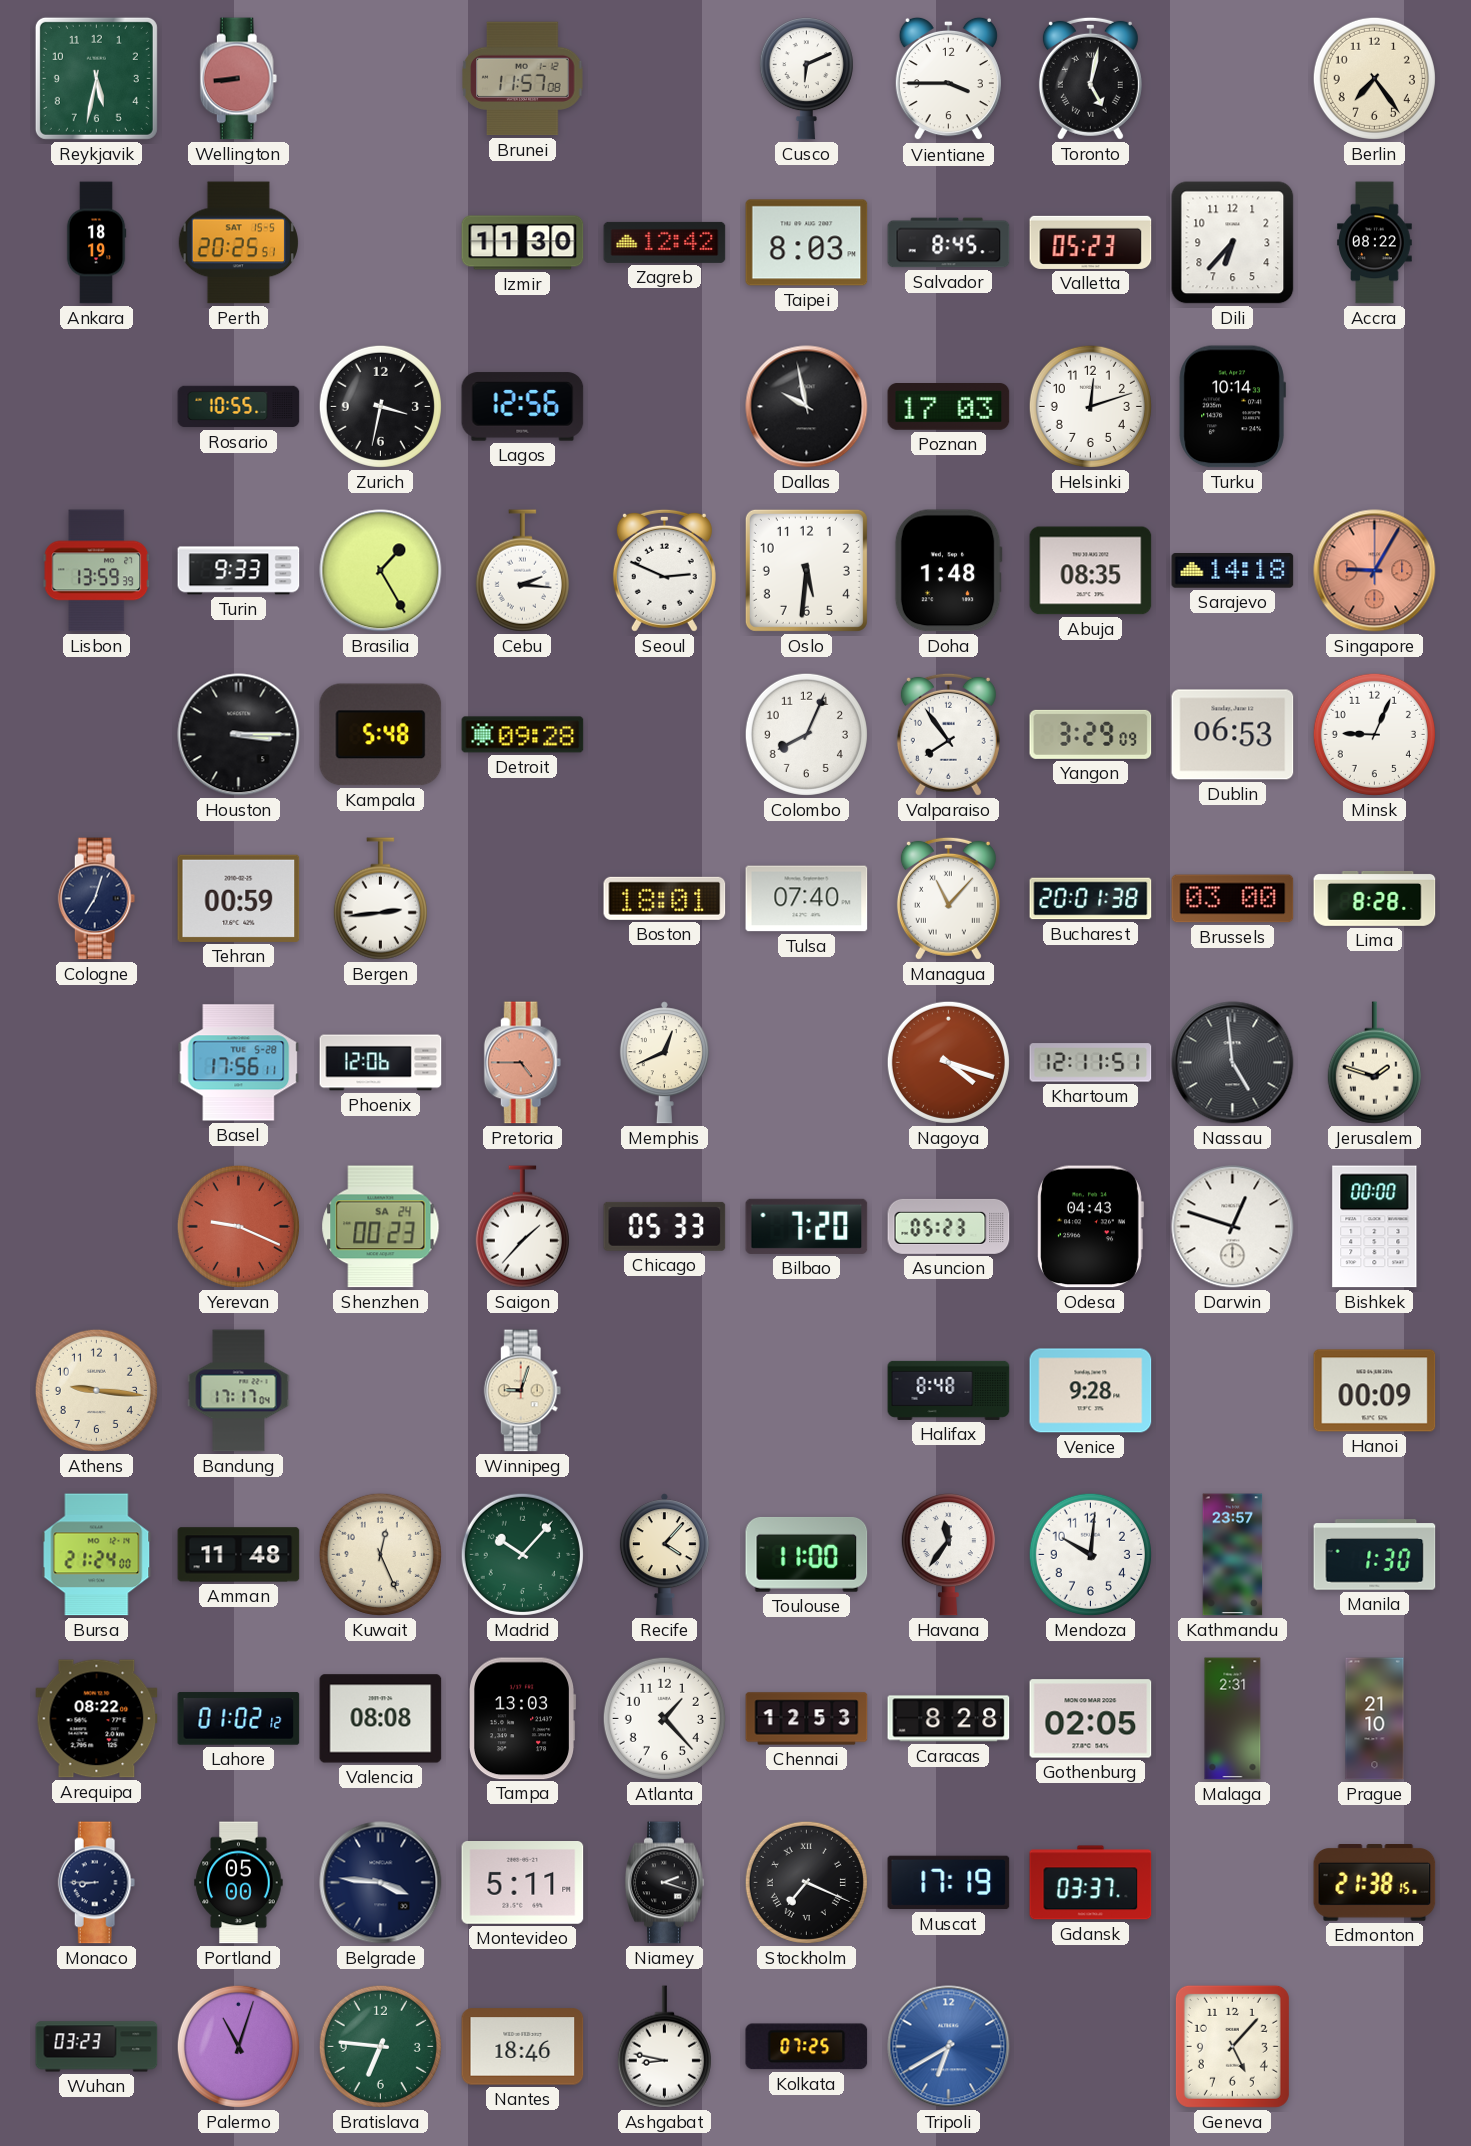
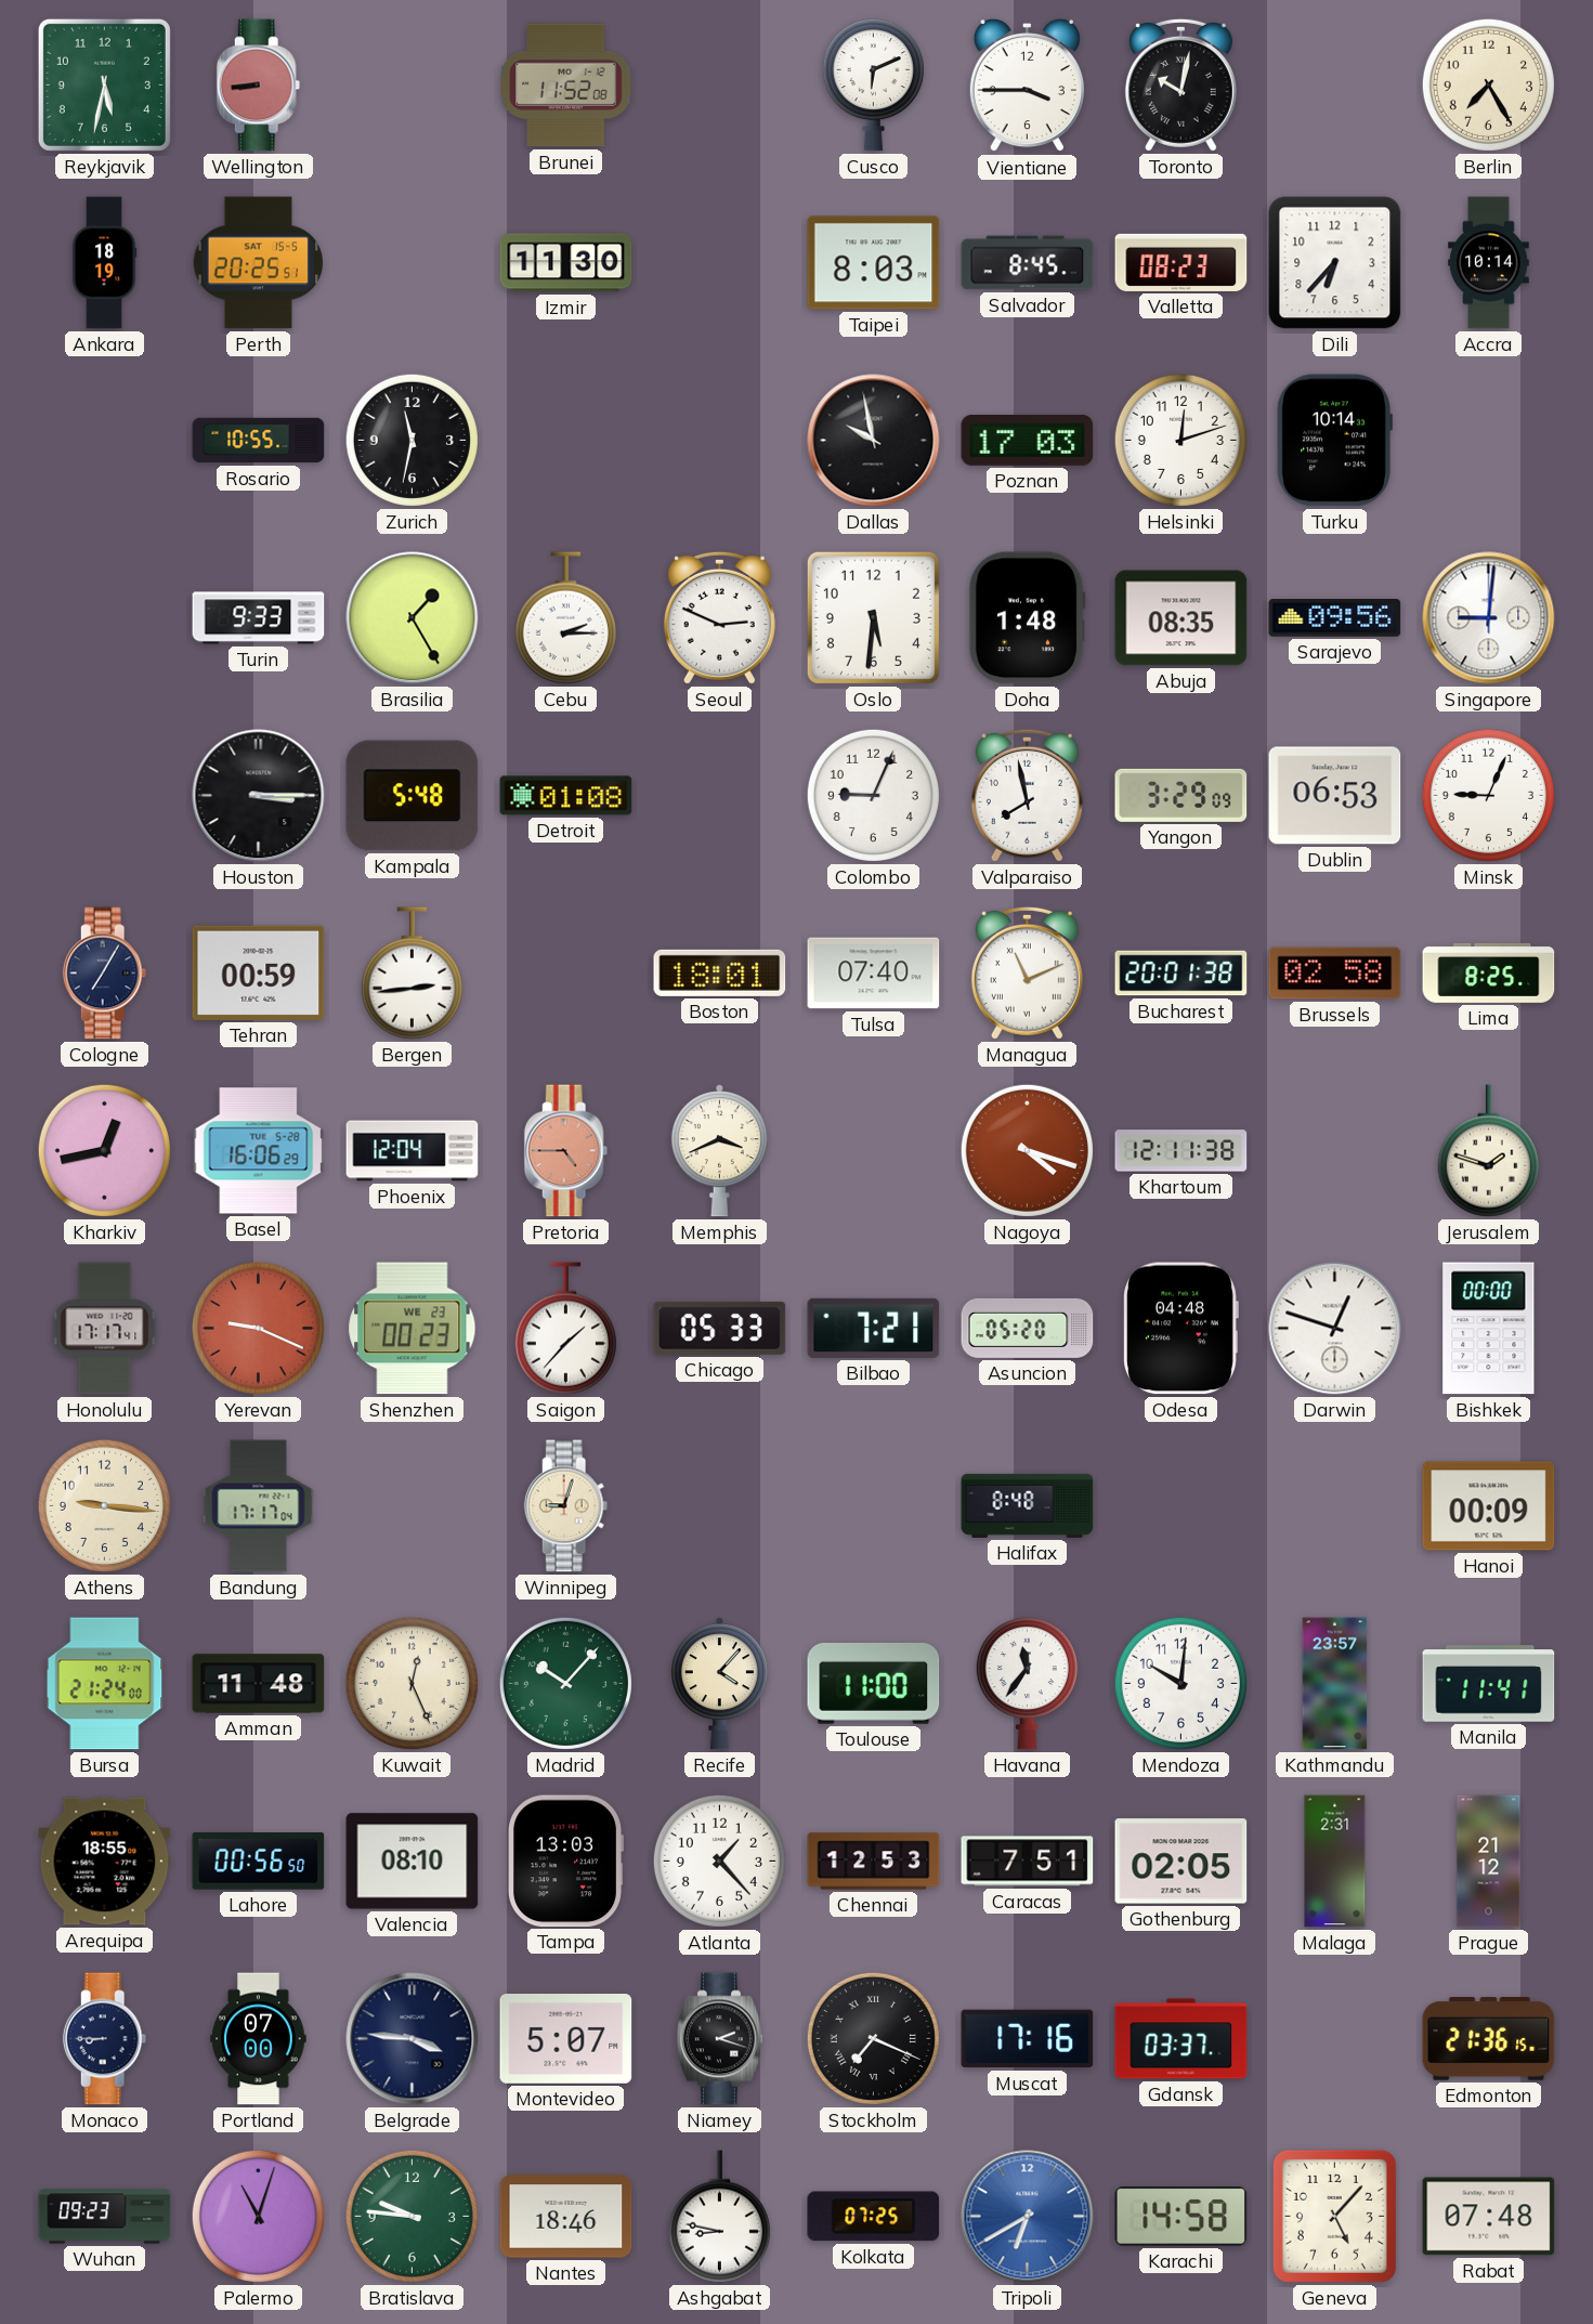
Brunei: 11:57 -> 11:52 (566, 86)
Toronto: 5:02 -> 10:02 (1180, 84)
Berlin: 7:24 -> 7:25 (1488, 84)
Zagreb: 12:42 -> none (665, 242)
Valletta: 05:23 -> 08:23 (1181, 262)
Accra: 08:22 -> 10:14 (1489, 263)
Zurich: 3:32 -> 11:32 (412, 440)
Lagos: 12:56 -> none (523, 407)
Lisbon: 13:59 -> none (97, 571)
Cebu: 2:16 -> 2:15 (565, 618)
Sarajevo: 14:18 -> 09:56 (1335, 618)
Singapore: 9:05 -> 9:01 (1489, 618)
Singapore dial: salmon -> white (1489, 618)
Detroit: 09:28 -> 01:08 (566, 796)
Colombo: 8:04 -> 9:04 (873, 795)
Valparaiso: 7:54 -> 7:58 (1027, 795)
Cologne: 7:03 -> 7:05 (105, 974)
Managua: 11:07 -> 11:11 (1027, 972)
Brussels: 03:00 -> 02:58 (1335, 974)
Lima: 8:28 -> 8:25 (1489, 972)
Kharkiv: none -> 12:43 (104, 1150)
Basel: 17:56 -> 16:06 (259, 1151)
Phoenix: 12:06 -> 12:04 (413, 1151)
Memphis: 12:41 -> 3:41 (719, 1151)
Khartoum: 12:11:51 -> 12:11:38 (1181, 1151)
Nassau: 4:59 -> none (1233, 1063)
Honolulu: none -> 17:17 (105, 1329)
Shenzhen date: SA 24 -> WE 23 (413, 1329)
Bilbao: 7:20 -> 7:21 (874, 1328)
Asuncion: 05:23 -> 05:20 (1028, 1328)
Odesa: 04:43 -> 04:48 (1180, 1329)
Venice: 9:28 -> none (1091, 1391)
Manila: 1:30 -> 11:41 (1489, 1684)
Arequipa: 08:22 -> 18:55 (105, 1862)
Lahore: 01:02 -> 00:56 (259, 1862)
Valencia: 08:08 -> 08:10 (413, 1862)
Caracas: 8:28 -> 7:51 (1028, 1862)
Prague: 21:10 -> 21:12 (1489, 1862)
Portland: 05:00 -> 07:00 (259, 2039)
Montevideo: 5:11 -> 5:07 (566, 2039)
Muscat: 17:19 -> 17:16 (1028, 2039)
Edmonton: 21:38 -> 21:36 (1489, 2039)
Wuhan: 03:23 -> 09:23 (105, 2217)
Bratislava: 6:46 -> 9:46 (412, 2216)
Karachi: none -> 14:58 (1181, 2217)
Rabat: none -> 07:48 (1489, 2217)
